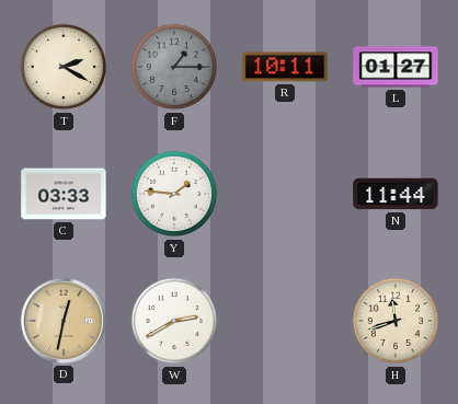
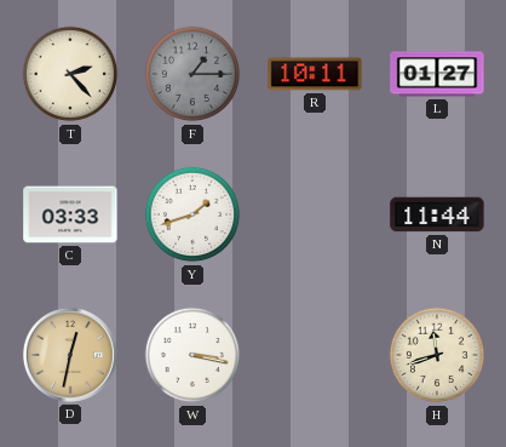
T: 2:20 -> 2:23 (70, 74)
Y: 1:46 -> 1:42 (192, 214)
W: 2:40 -> 3:17 (192, 355)
